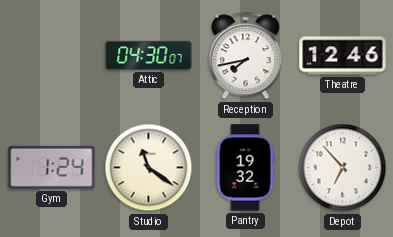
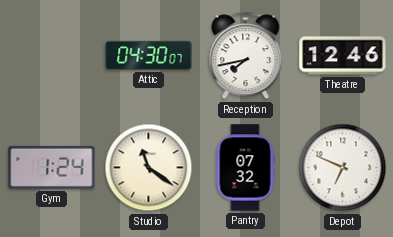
Pantry: 19:32 -> 07:32 (245, 168)
Depot: 6:53 -> 6:49 (343, 168)
